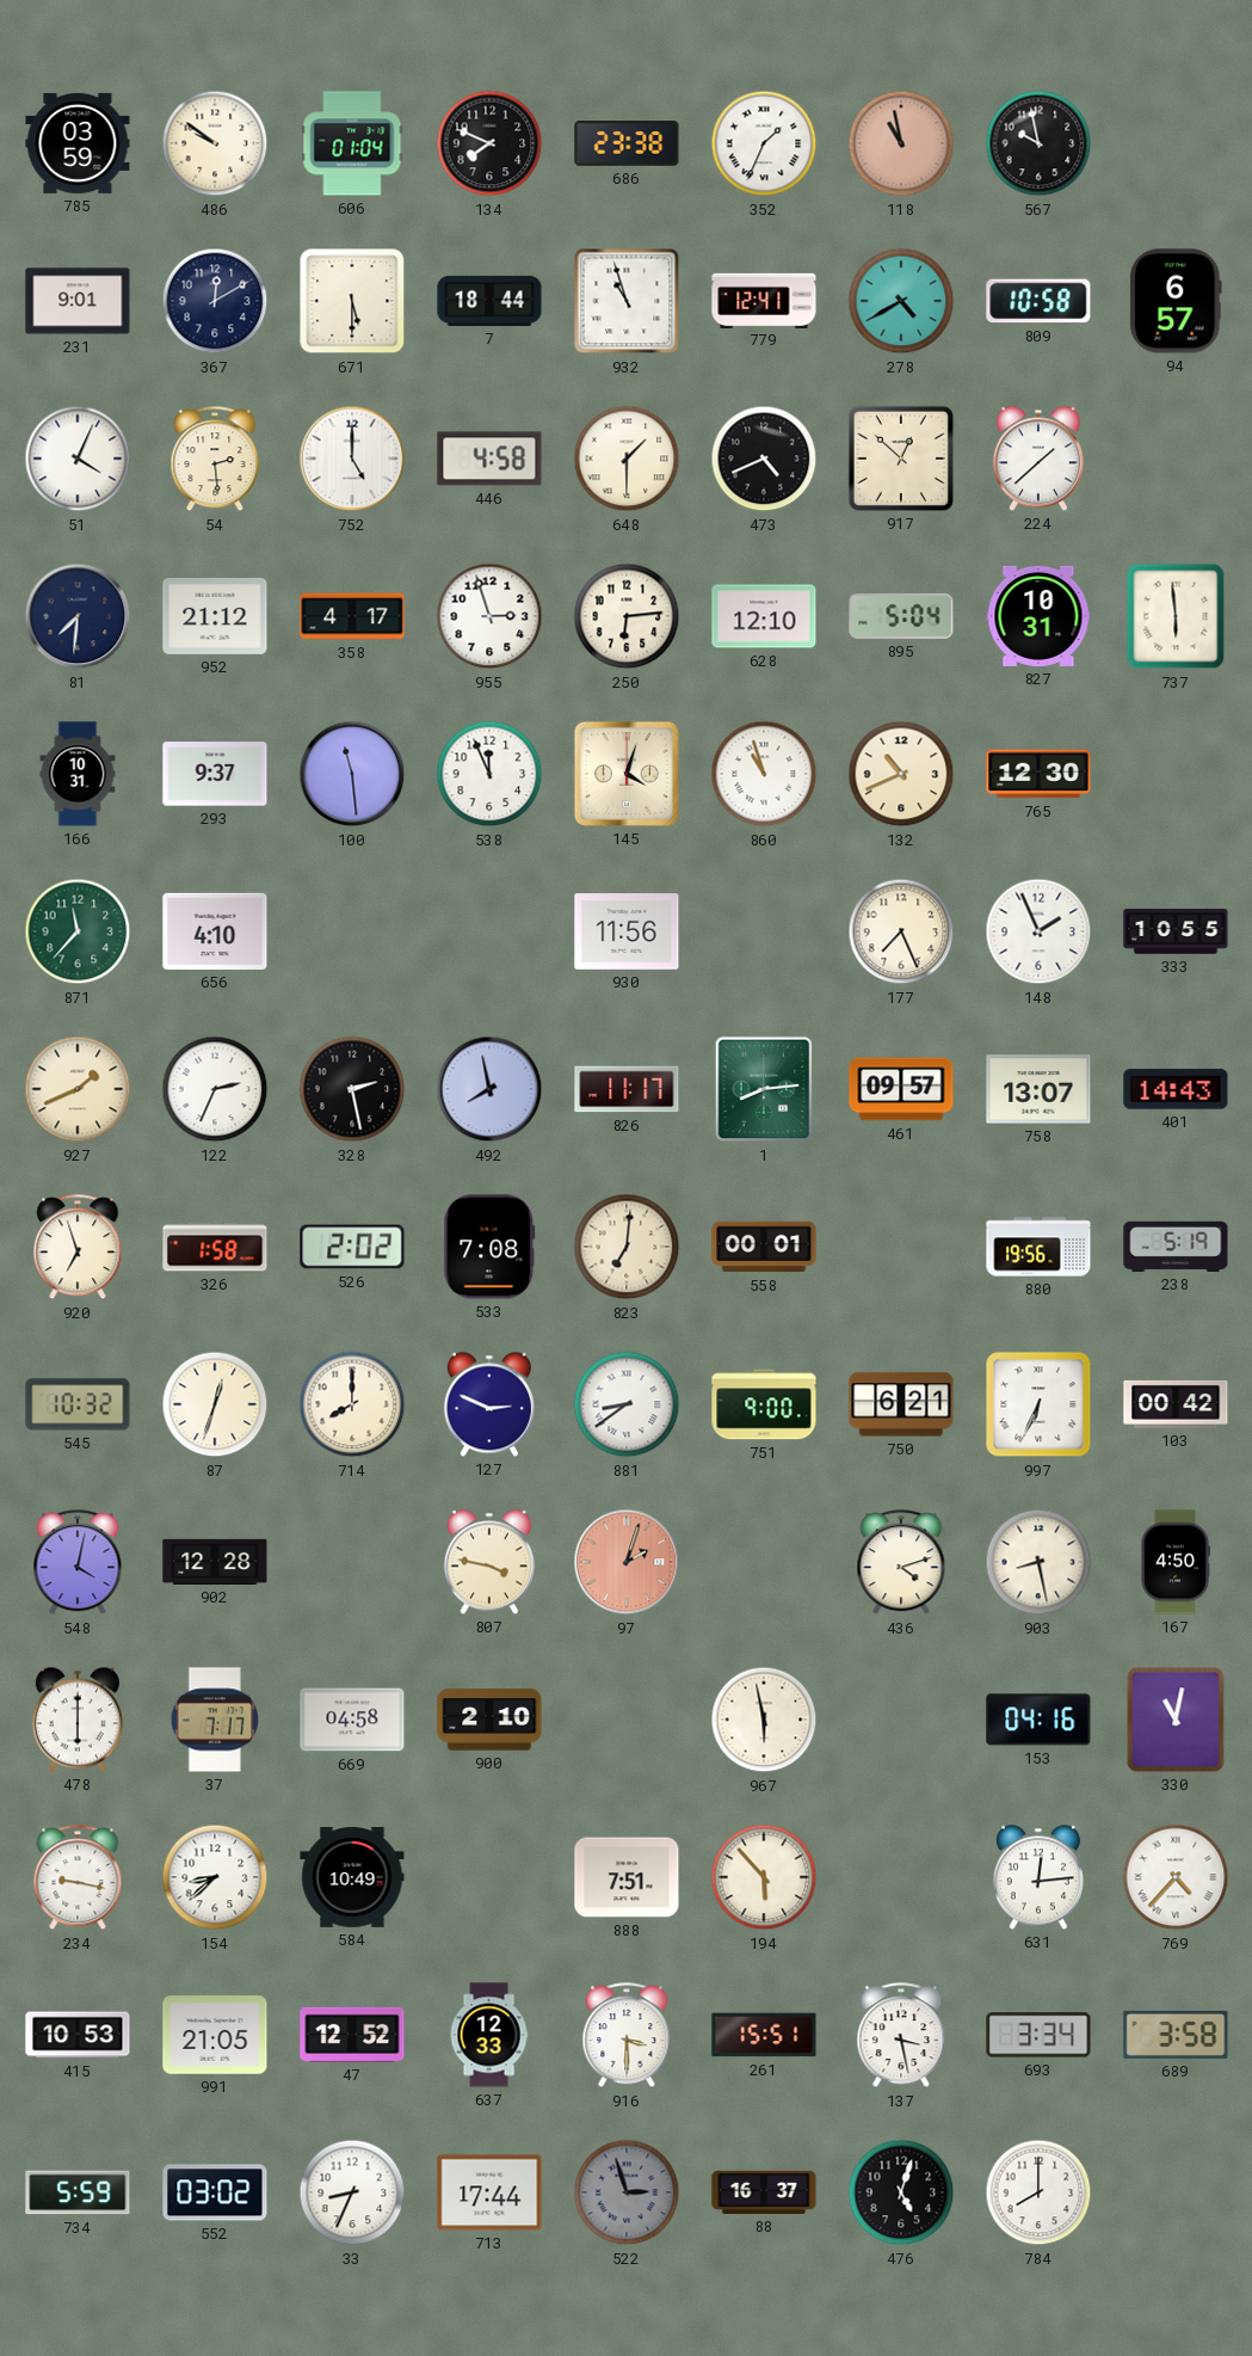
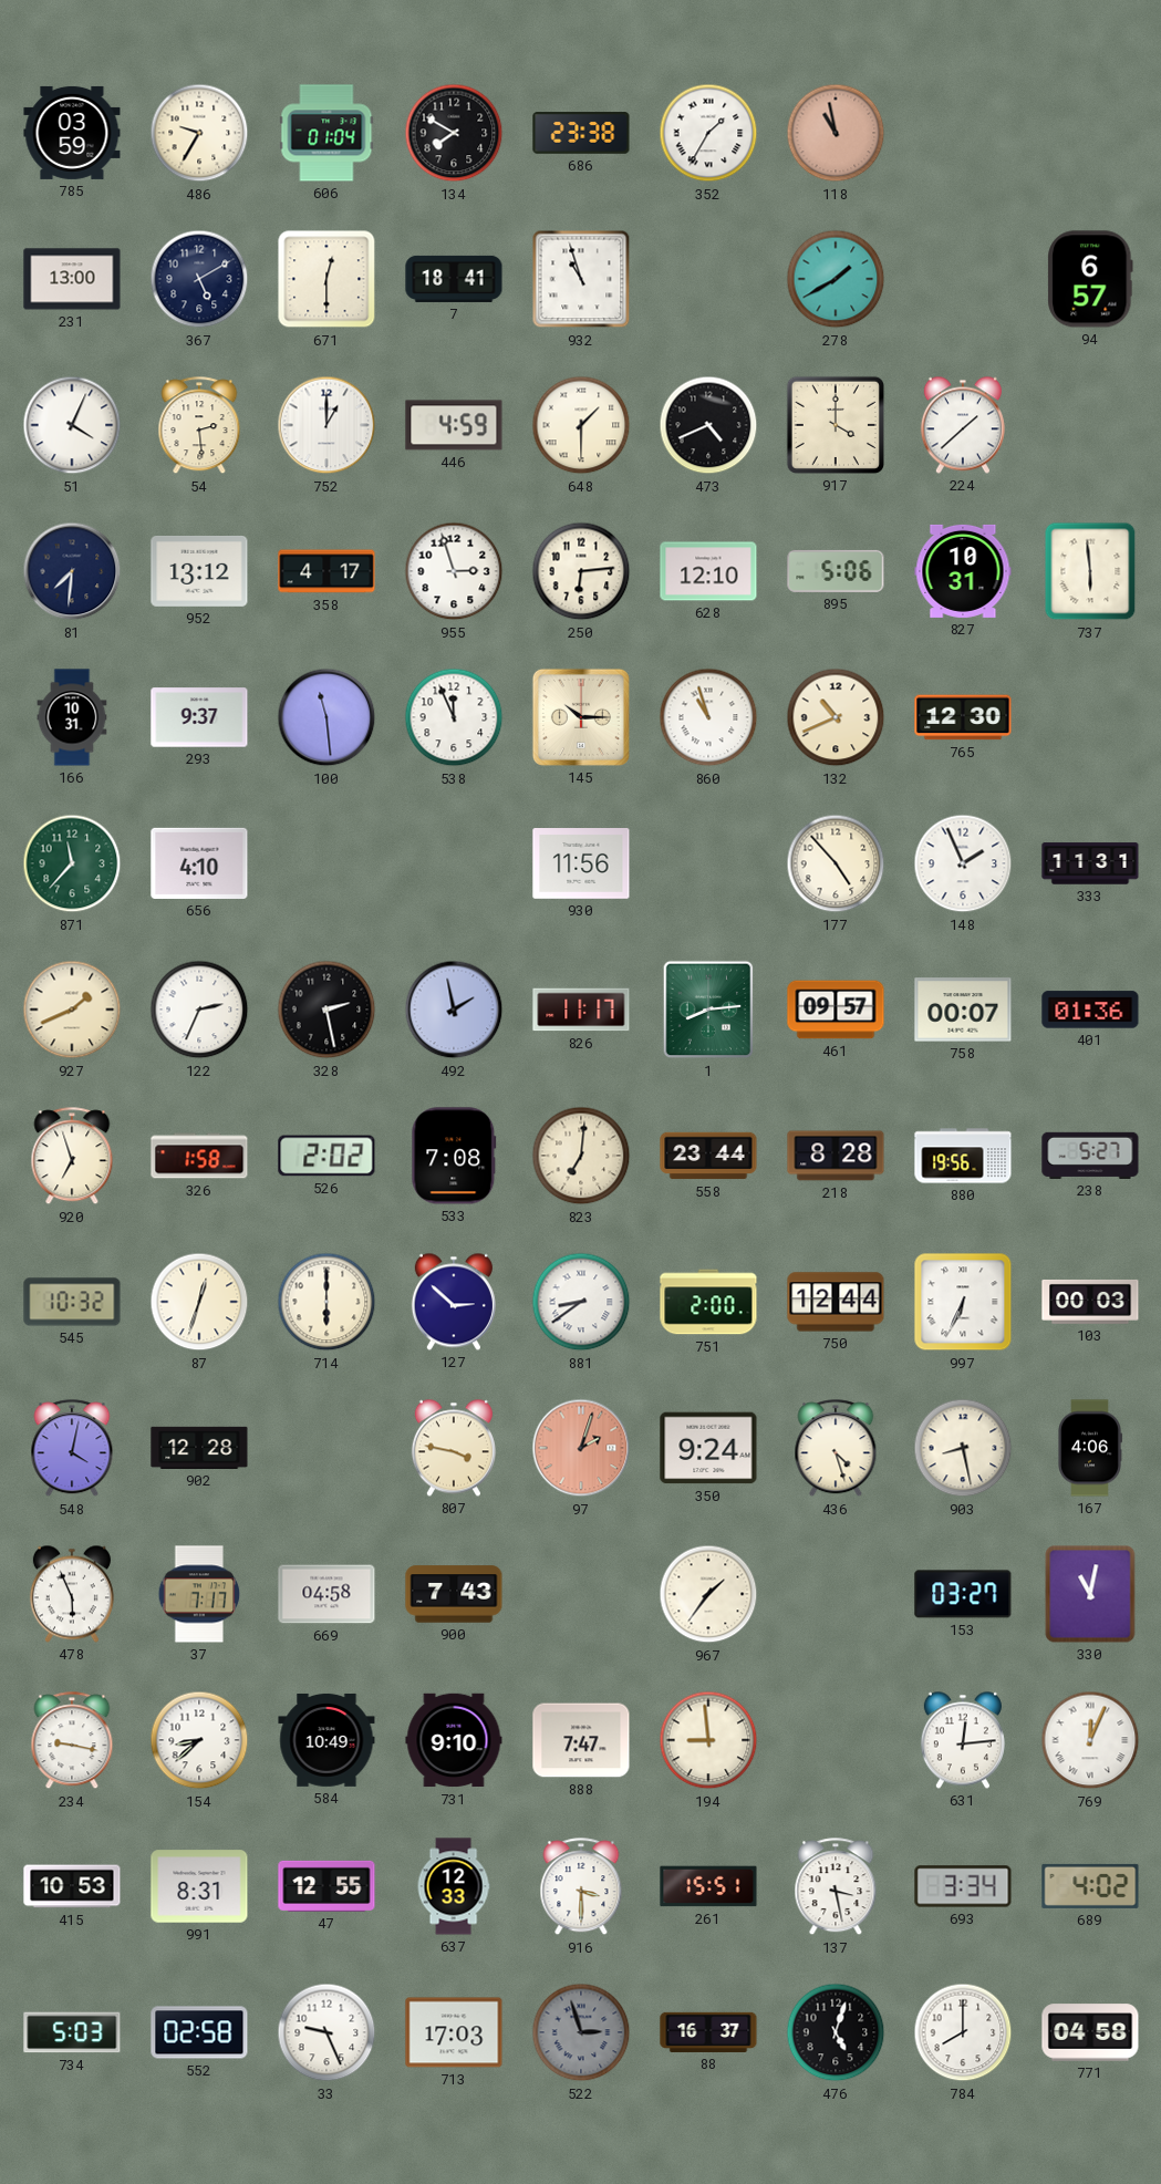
486: 9:51 -> 9:35 (199, 133)
134: 7:49 -> 7:50 (454, 133)
352: 1:34 -> 1:35 (708, 133)
567: 9:58 -> none (1038, 143)
231: 9:01 -> 13:00 (72, 279)
367: 12:10 -> 5:10 (199, 279)
671: 5:30 -> 12:30 (326, 279)
7: 18:44 -> 18:41 (454, 279)
779: 12:41 -> none (764, 300)
278: 4:40 -> 1:40 (836, 279)
809: 10:58 -> none (1038, 301)
752: 5:00 -> 1:00 (326, 425)
446: 4:58 -> 4:59 (454, 425)
917: 12:52 -> 4:00 (836, 425)
952: 21:12 -> 13:12 (199, 571)
895: 5:04 -> 5:06 (836, 571)
145: 4:03 -> 10:15 (581, 717)
177: 7:26 -> 4:53 (836, 863)
333: 10:55 -> 11:31 (1090, 863)
492: 7:58 -> 1:58 (454, 1010)
758: 13:07 -> 00:07 (963, 1010)
401: 14:43 -> 01:36 (1090, 1010)
558: 00:01 -> 23:44 (708, 1156)
218: none -> 8:28 (836, 1156)
238: 5:19 -> 5:27 (1090, 1156)
714: 8:00 -> 6:00 (326, 1302)
127: 2:49 -> 2:52 (454, 1302)
751: 9:00 -> 2:00 (708, 1302)
750: 6:21 -> 12:44 (836, 1302)
103: 00:42 -> 00:03 (1090, 1302)
350: none -> 9:24 (708, 1448)
436: 4:12 -> 4:27 (836, 1449)
167: 4:50 -> 4:06 (1090, 1448)
478: 6:00 -> 5:56 (72, 1594)
900: 2:10 -> 7:43 (454, 1594)
967: 5:58 -> 1:36 (708, 1594)
153: 04:16 -> 03:27 (963, 1594)
731: none -> 9:10 (454, 1740)
888: 7:51 -> 7:47 (581, 1740)
194: 5:53 -> 8:59 (708, 1740)
769: 4:37 -> 12:04 (1090, 1740)
991: 21:05 -> 8:31 (199, 1886)
47: 12:52 -> 12:55 (326, 1886)
689: 3:58 -> 4:02 (1090, 1886)
734: 5:59 -> 5:03 (72, 2032)
552: 03:02 -> 02:58 (199, 2032)
33: 8:34 -> 9:26 (326, 2032)
713: 17:44 -> 17:03 (454, 2032)
771: none -> 04:58 (1090, 2032)
